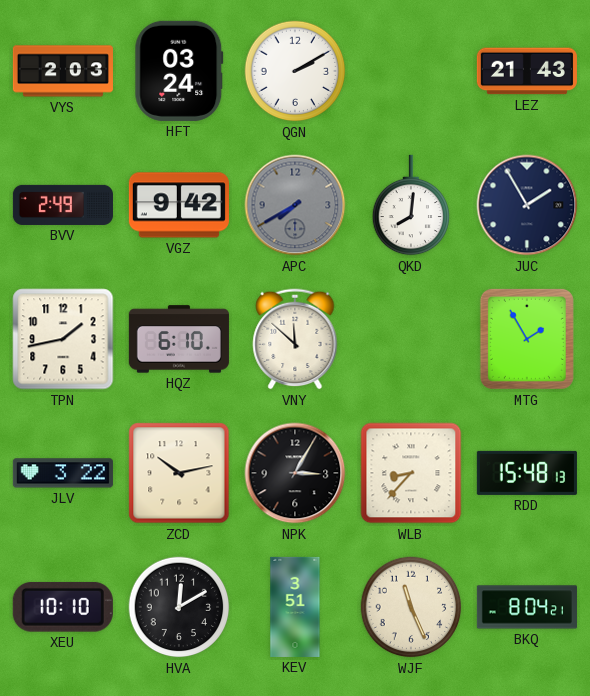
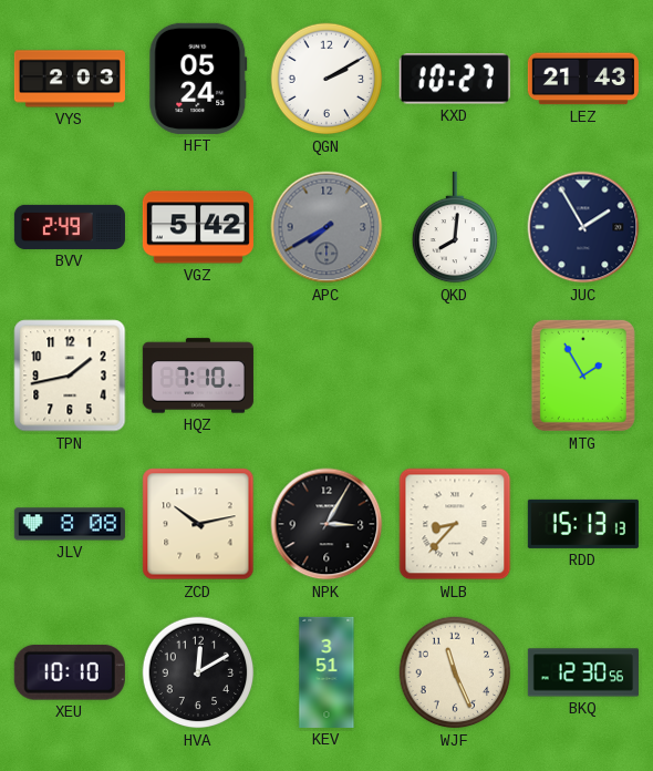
HFT: 03:24 -> 05:24 (198, 79)
KXD: none -> 10:27 (455, 79)
VGZ: 9:42 -> 5:42 (198, 227)
HQZ: 6:10 -> 7:10 (198, 376)
VNY: 11:52 -> none (295, 339)
JLV: 3:22 -> 8:08 (70, 524)
RDD: 15:48 -> 15:13 (583, 524)
BKQ: 8:04 -> 12:30 (583, 672)
